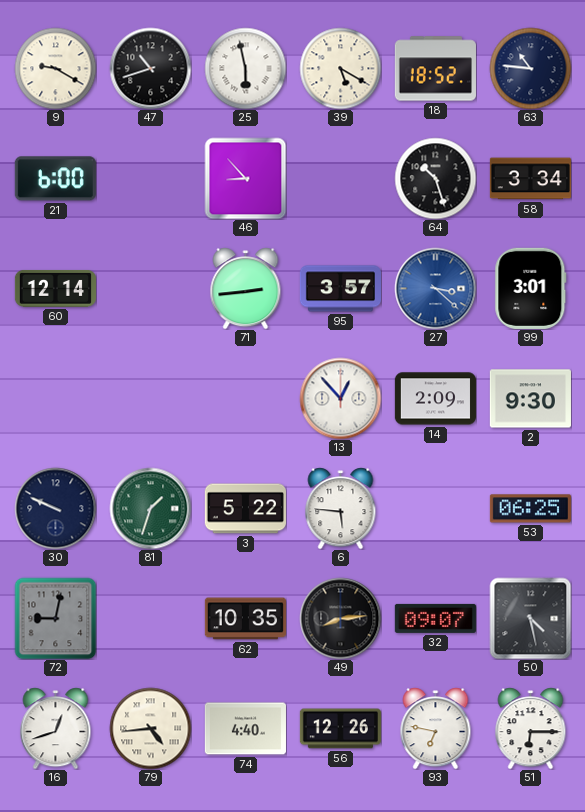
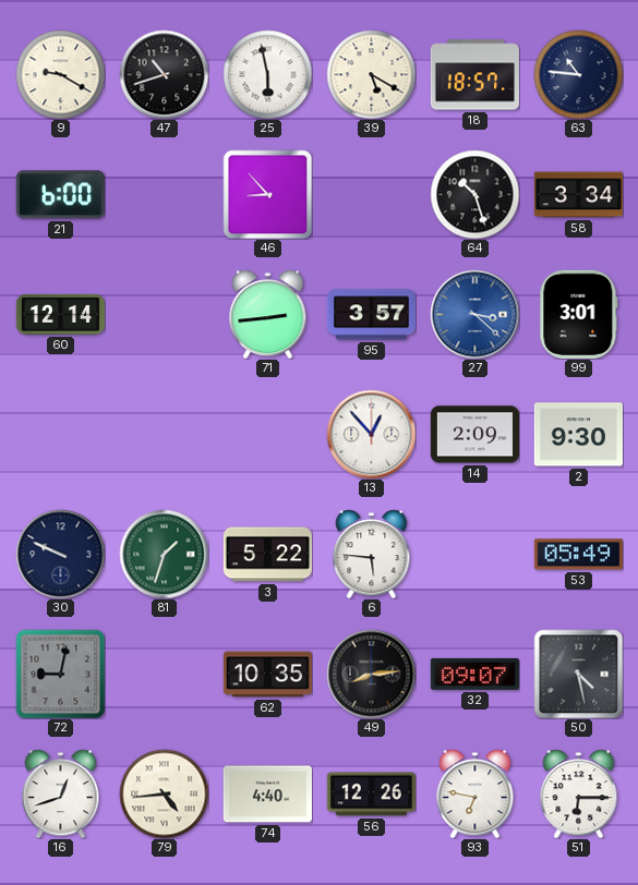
18: 18:52 -> 18:57 (474, 75)
53: 06:25 -> 05:49 (578, 555)
